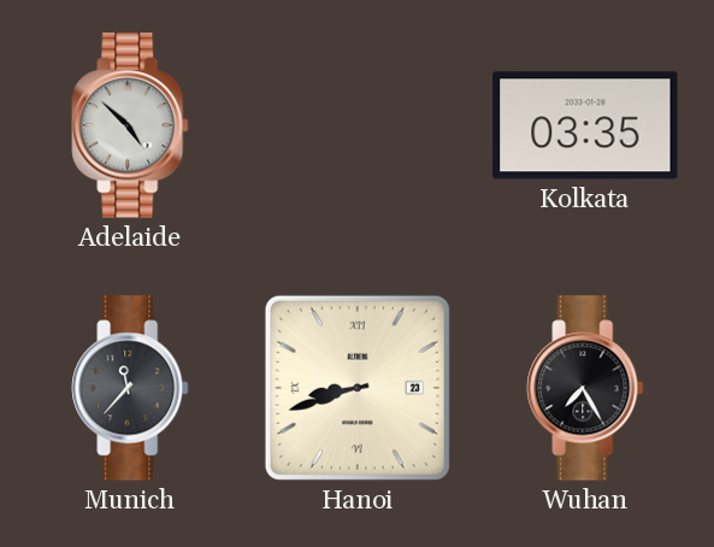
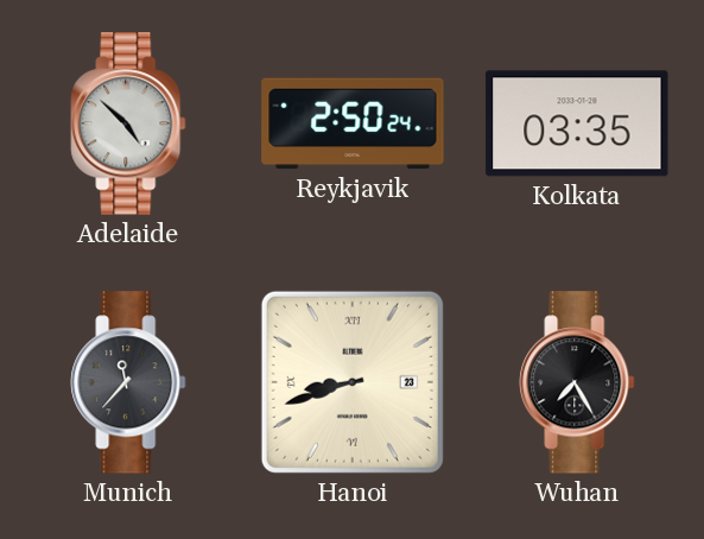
Reykjavik: none -> 2:50 (353, 123)
